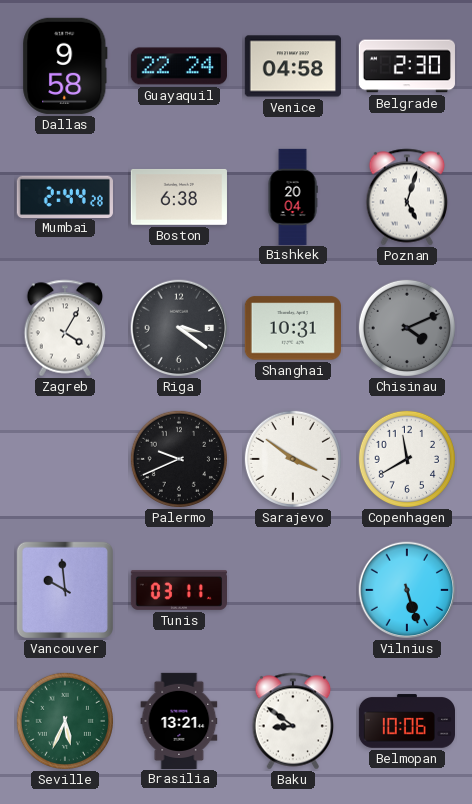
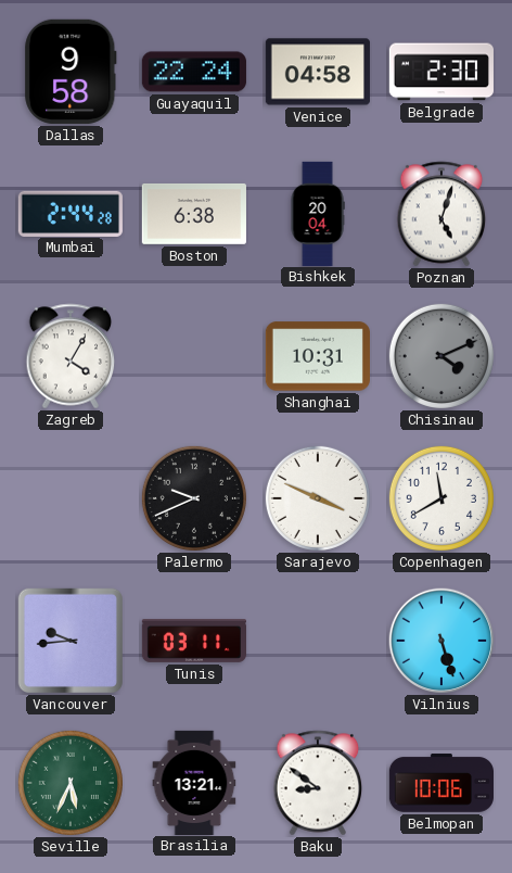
Riga: 3:21 -> none (179, 328)
Sarajevo: 3:51 -> 3:49 (318, 498)
Vancouver: 9:59 -> 9:44 (71, 641)
